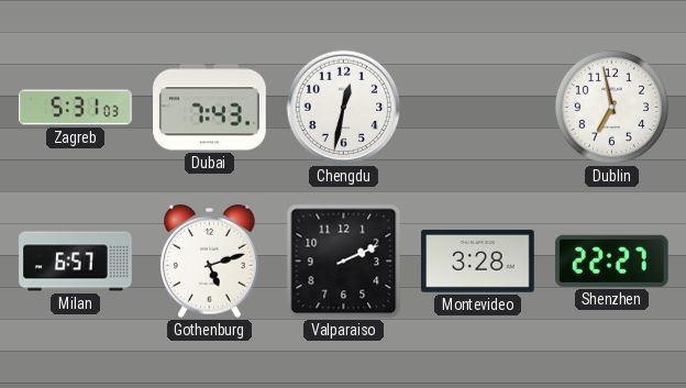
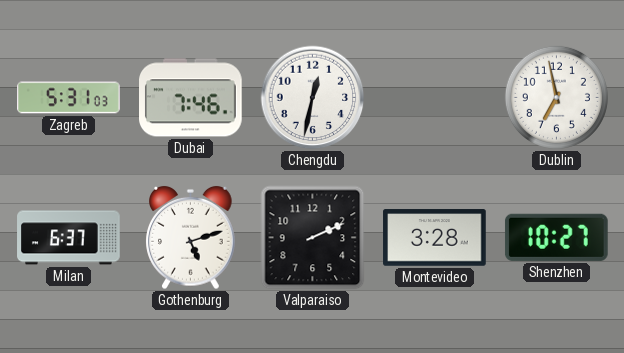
Dubai: 7:43 -> 7:46 (191, 98)
Milan: 6:57 -> 6:37 (69, 238)
Shenzhen: 22:27 -> 10:27 (556, 237)
